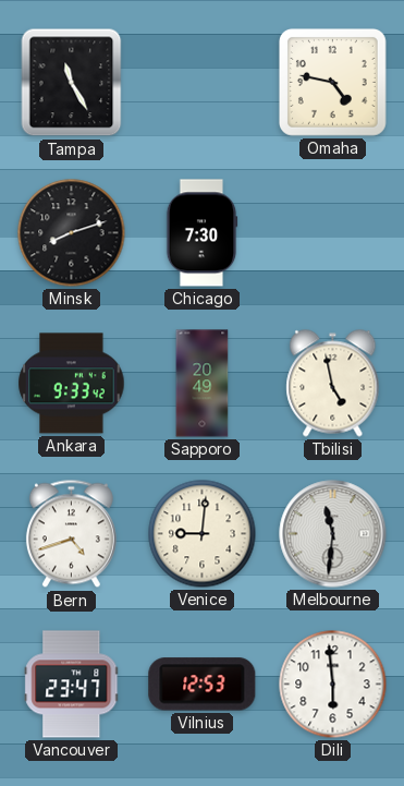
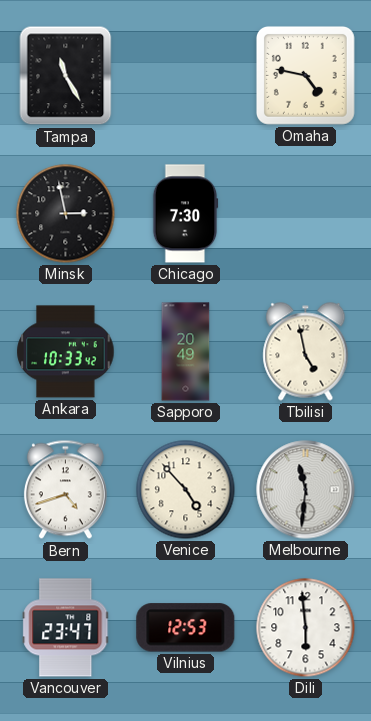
Minsk: 8:12 -> 2:58 (66, 214)
Ankara: 9:33 -> 10:33 (66, 352)
Venice: 9:01 -> 4:53 (186, 490)
